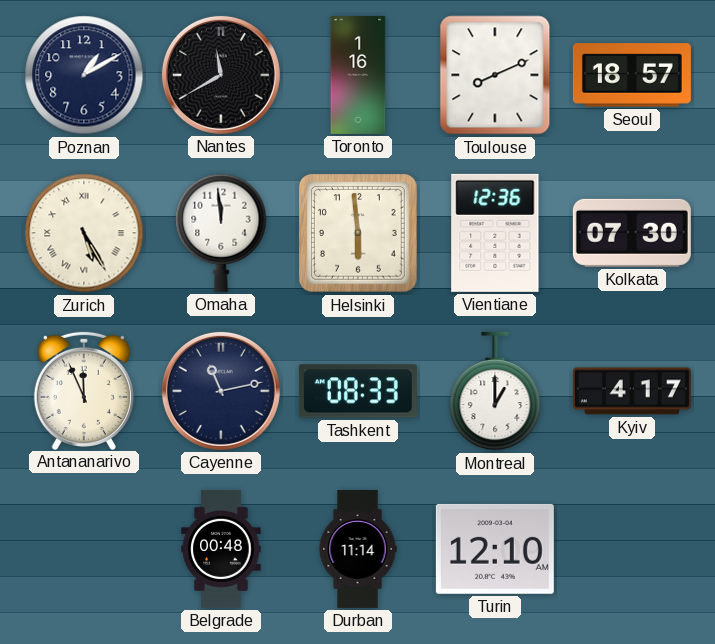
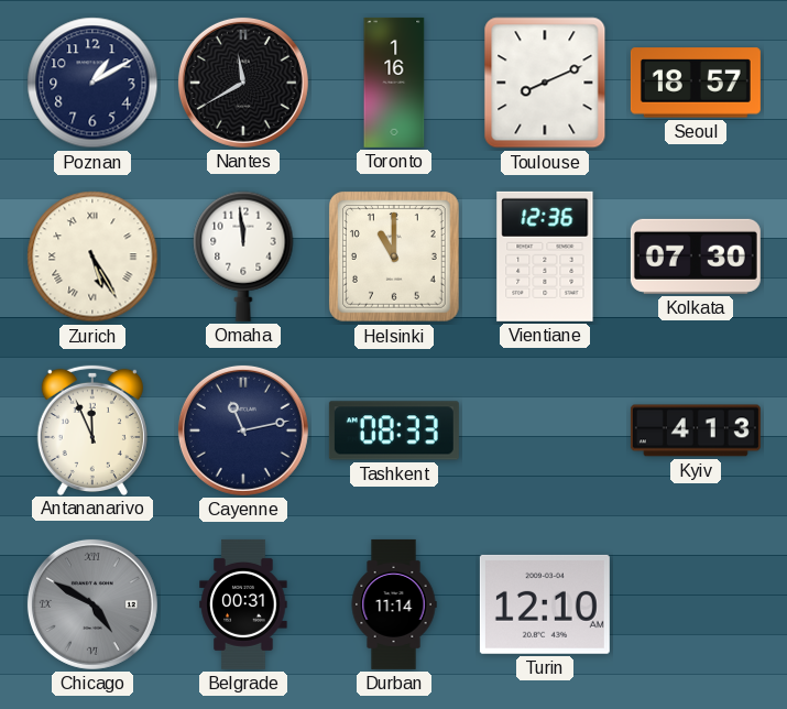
Helsinki: 5:59 -> 11:00 (395, 258)
Montreal: 1:00 -> none (495, 391)
Kyiv: 4:17 -> 4:13 (696, 430)
Chicago: none -> 4:50 (92, 604)
Belgrade: 00:48 -> 00:31 (243, 604)
